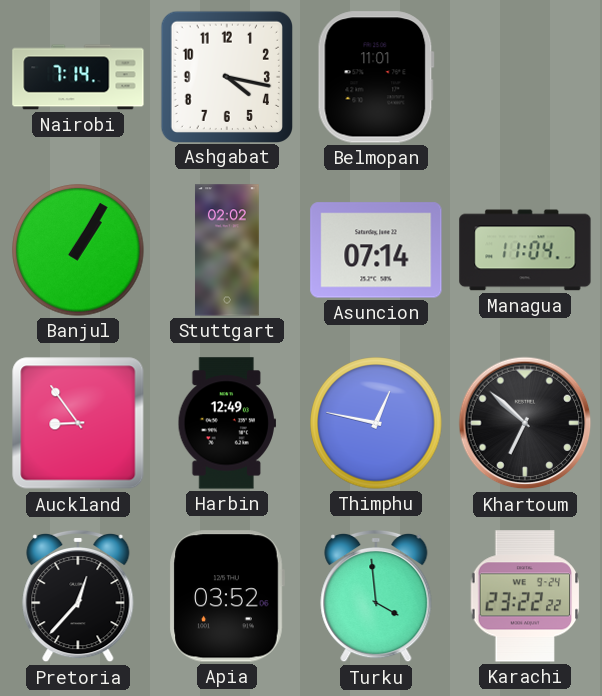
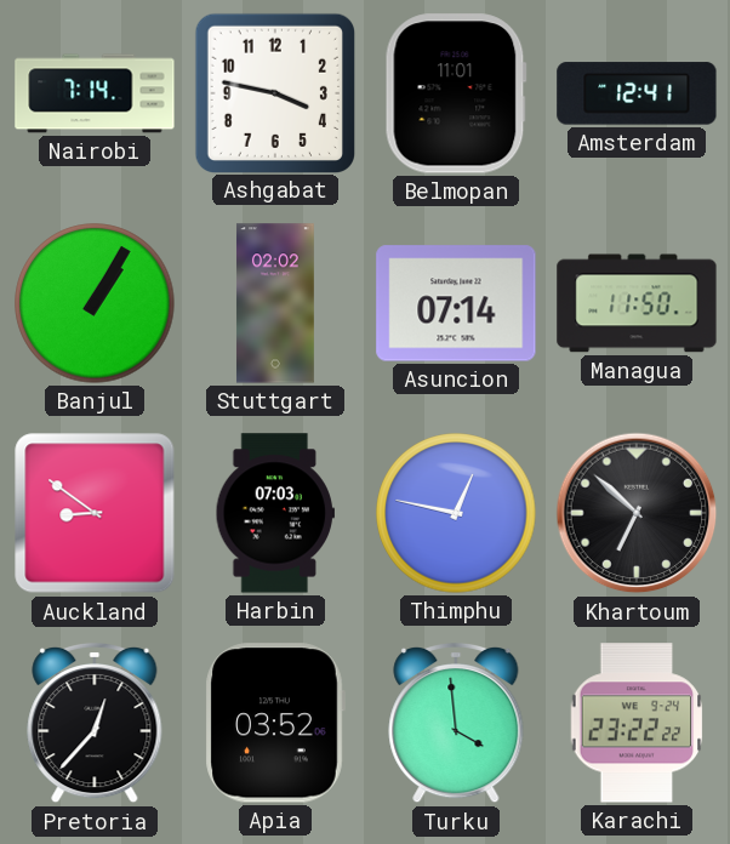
Ashgabat: 4:17 -> 3:47 (274, 92)
Amsterdam: none -> 12:41 (637, 93)
Managua: 11:04 -> 11:50 (637, 303)
Auckland: 8:54 -> 8:51 (95, 513)
Harbin: 12:49 -> 07:03 (274, 513)
